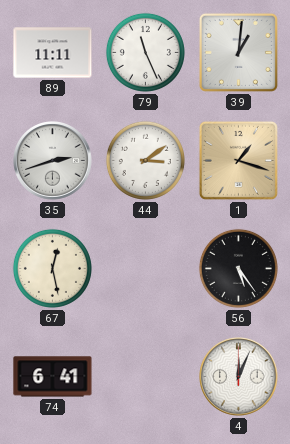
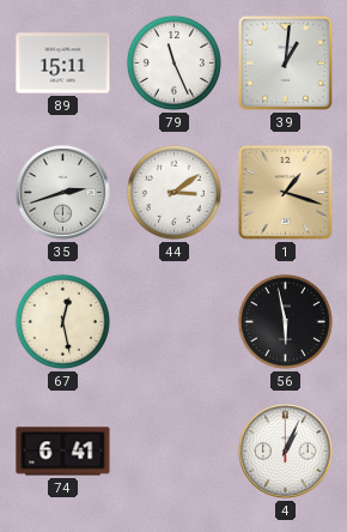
89: 11:11 -> 15:11 (63, 64)
56: 5:24 -> 5:58 (285, 321)
4: 12:04 -> 1:04 (286, 452)
